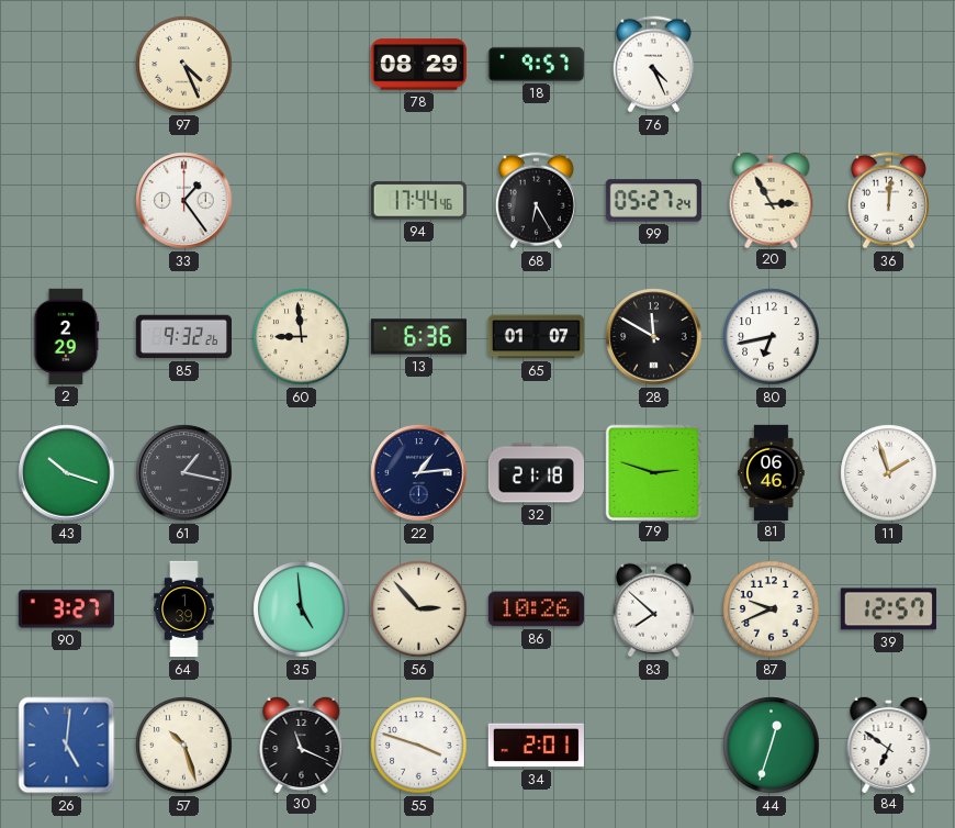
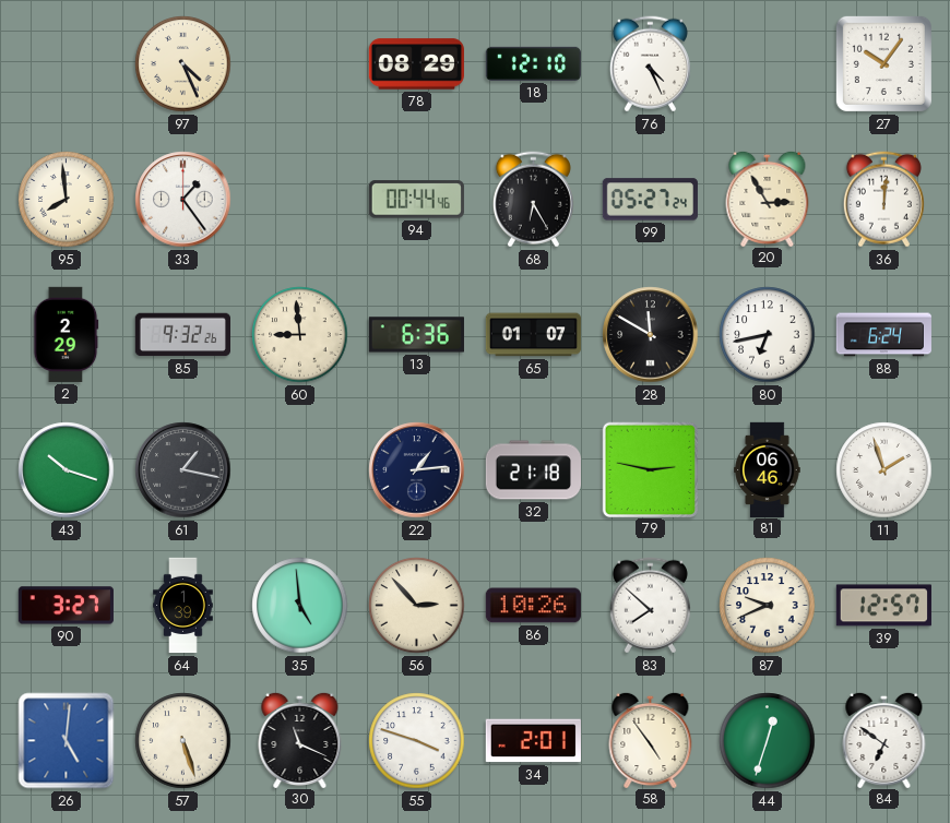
18: 9:57 -> 12:10 (533, 63)
27: none -> 10:06 (883, 63)
95: none -> 7:59 (67, 200)
94: 17:44 -> 00:44 (416, 200)
88: none -> 6:24 (883, 335)
79: 2:48 -> 2:47 (650, 469)
57: 10:27 -> 5:27 (183, 741)
58: none -> 4:54 (651, 739)
